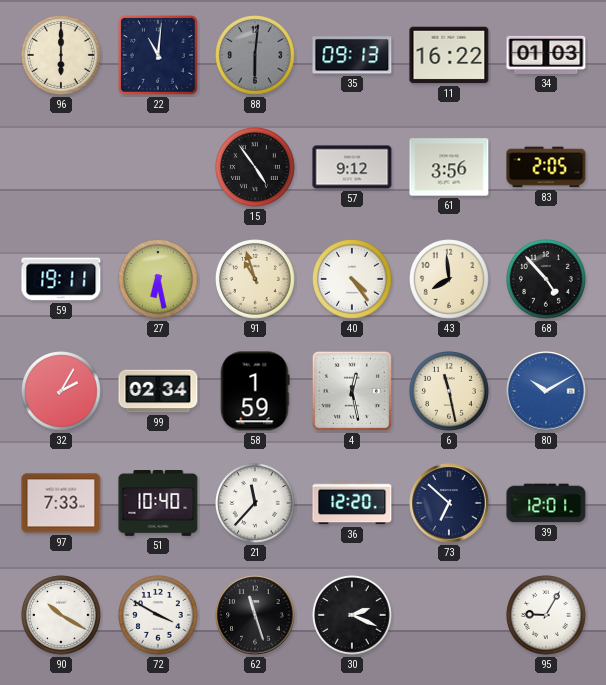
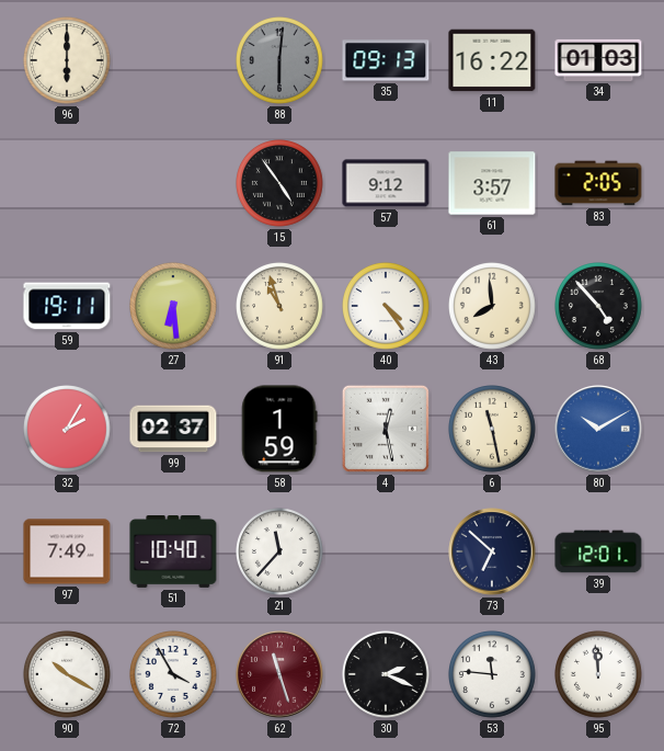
22: 11:01 -> none (158, 55)
61: 3:56 -> 3:57 (492, 183)
27: 6:28 -> 6:29 (174, 307)
99: 02:34 -> 02:37 (173, 429)
97: 7:33 -> 7:49 (67, 551)
36: 12:20 -> none (352, 503)
72: 3:50 -> 3:55 (174, 675)
62 dial: black -> burgundy (279, 674)
53: none -> 11:46 (493, 675)
95: 9:05 -> 11:59 (599, 675)
